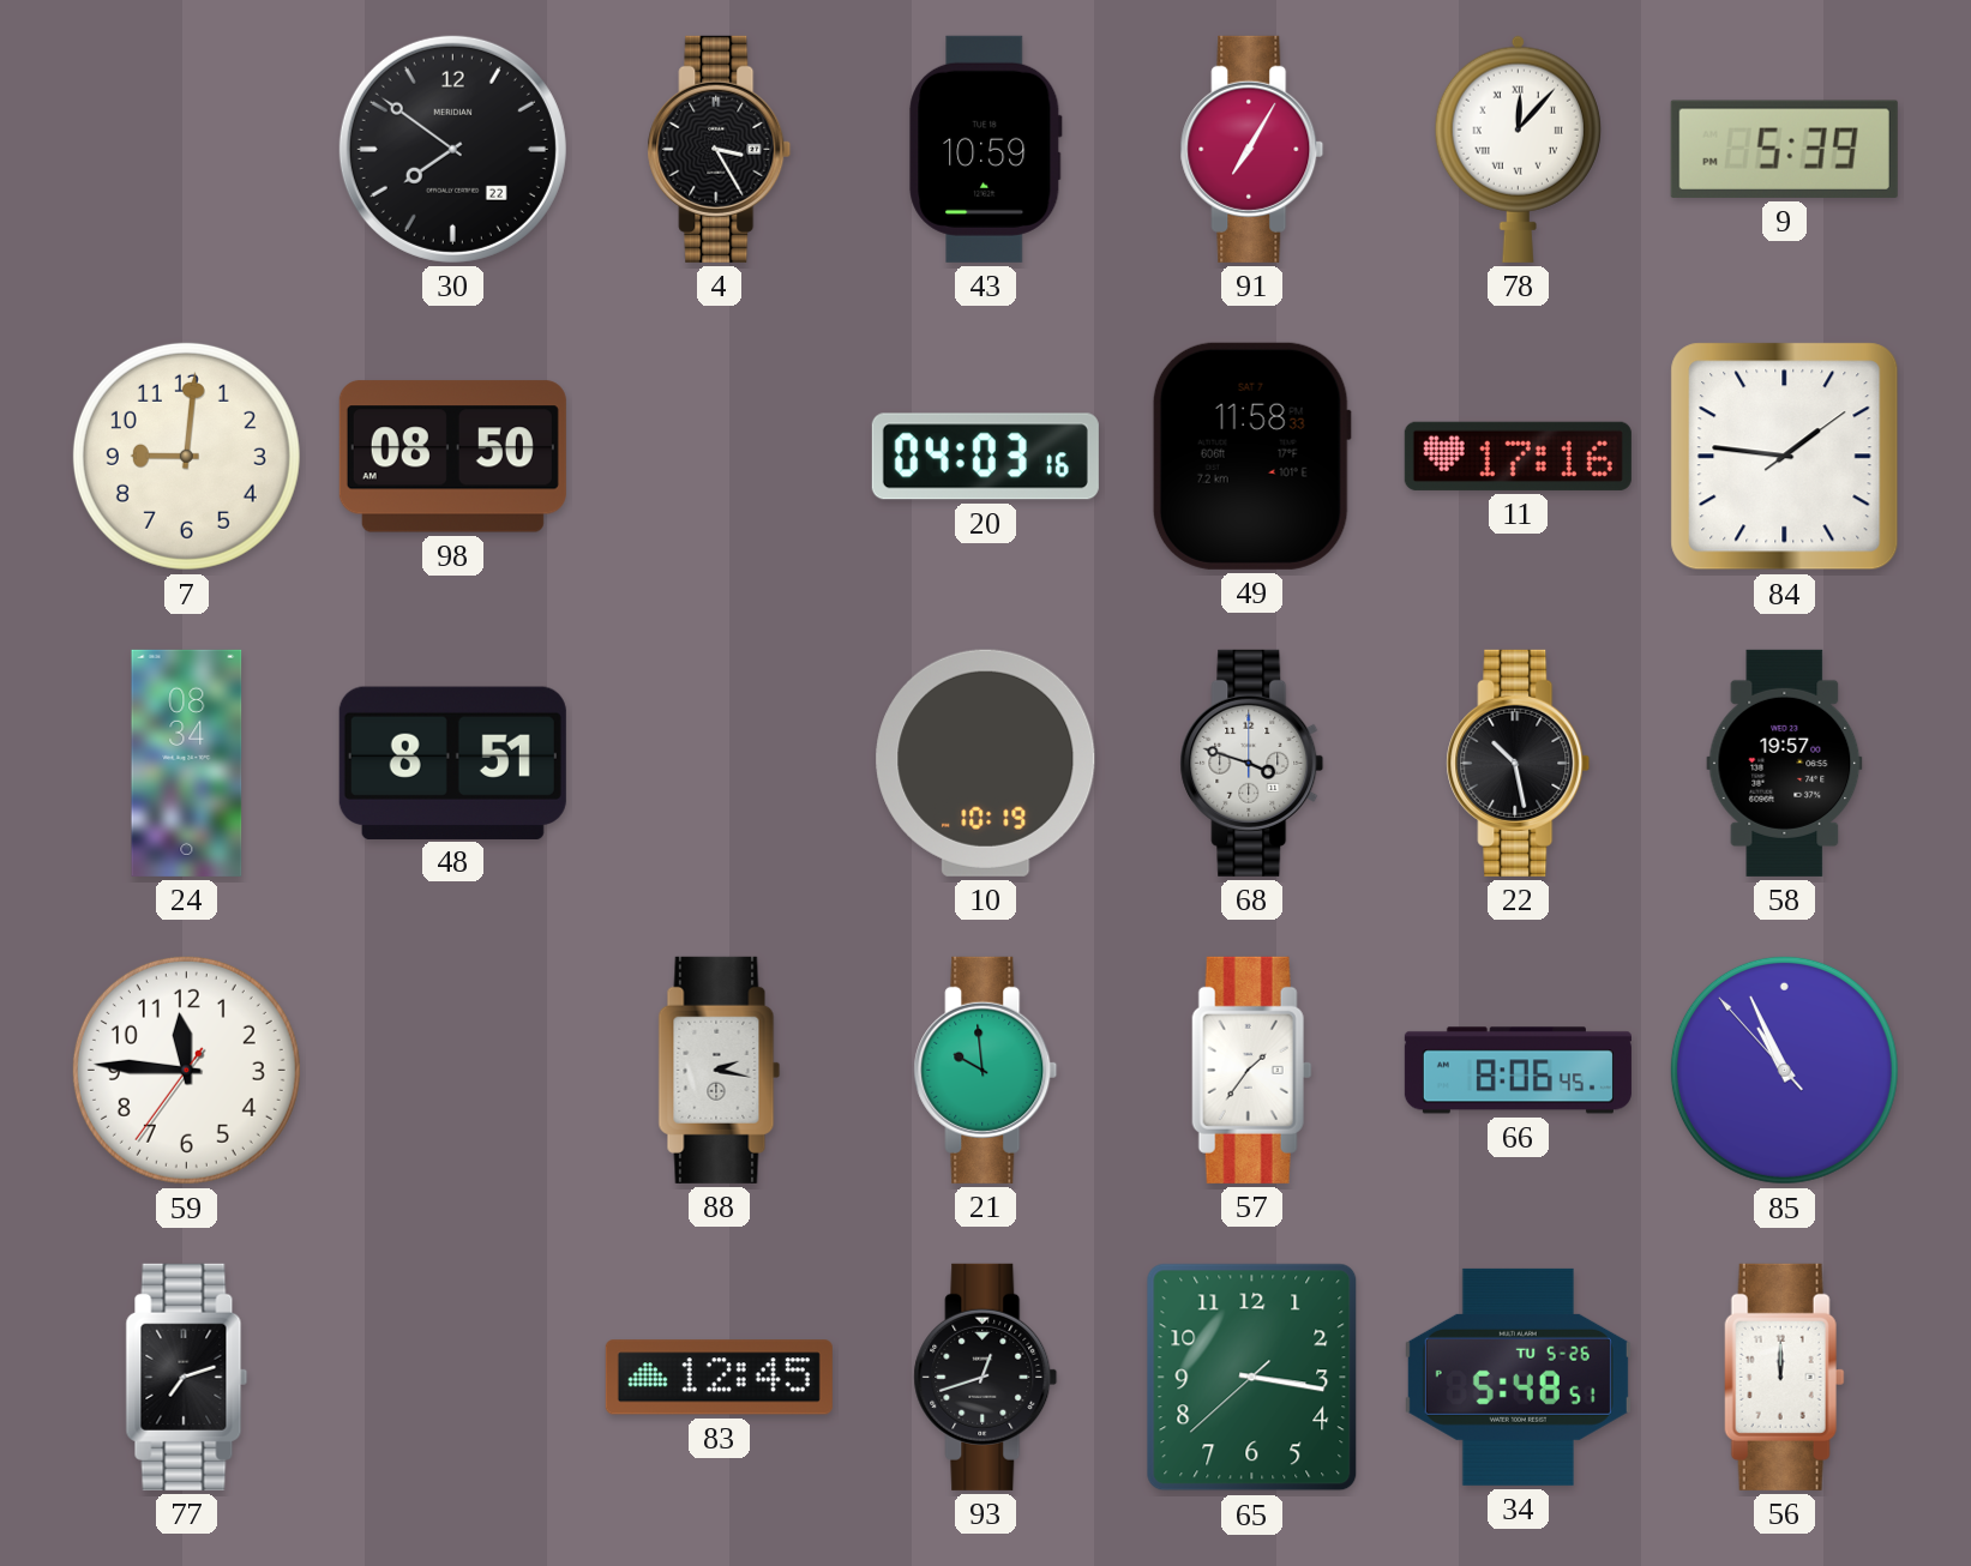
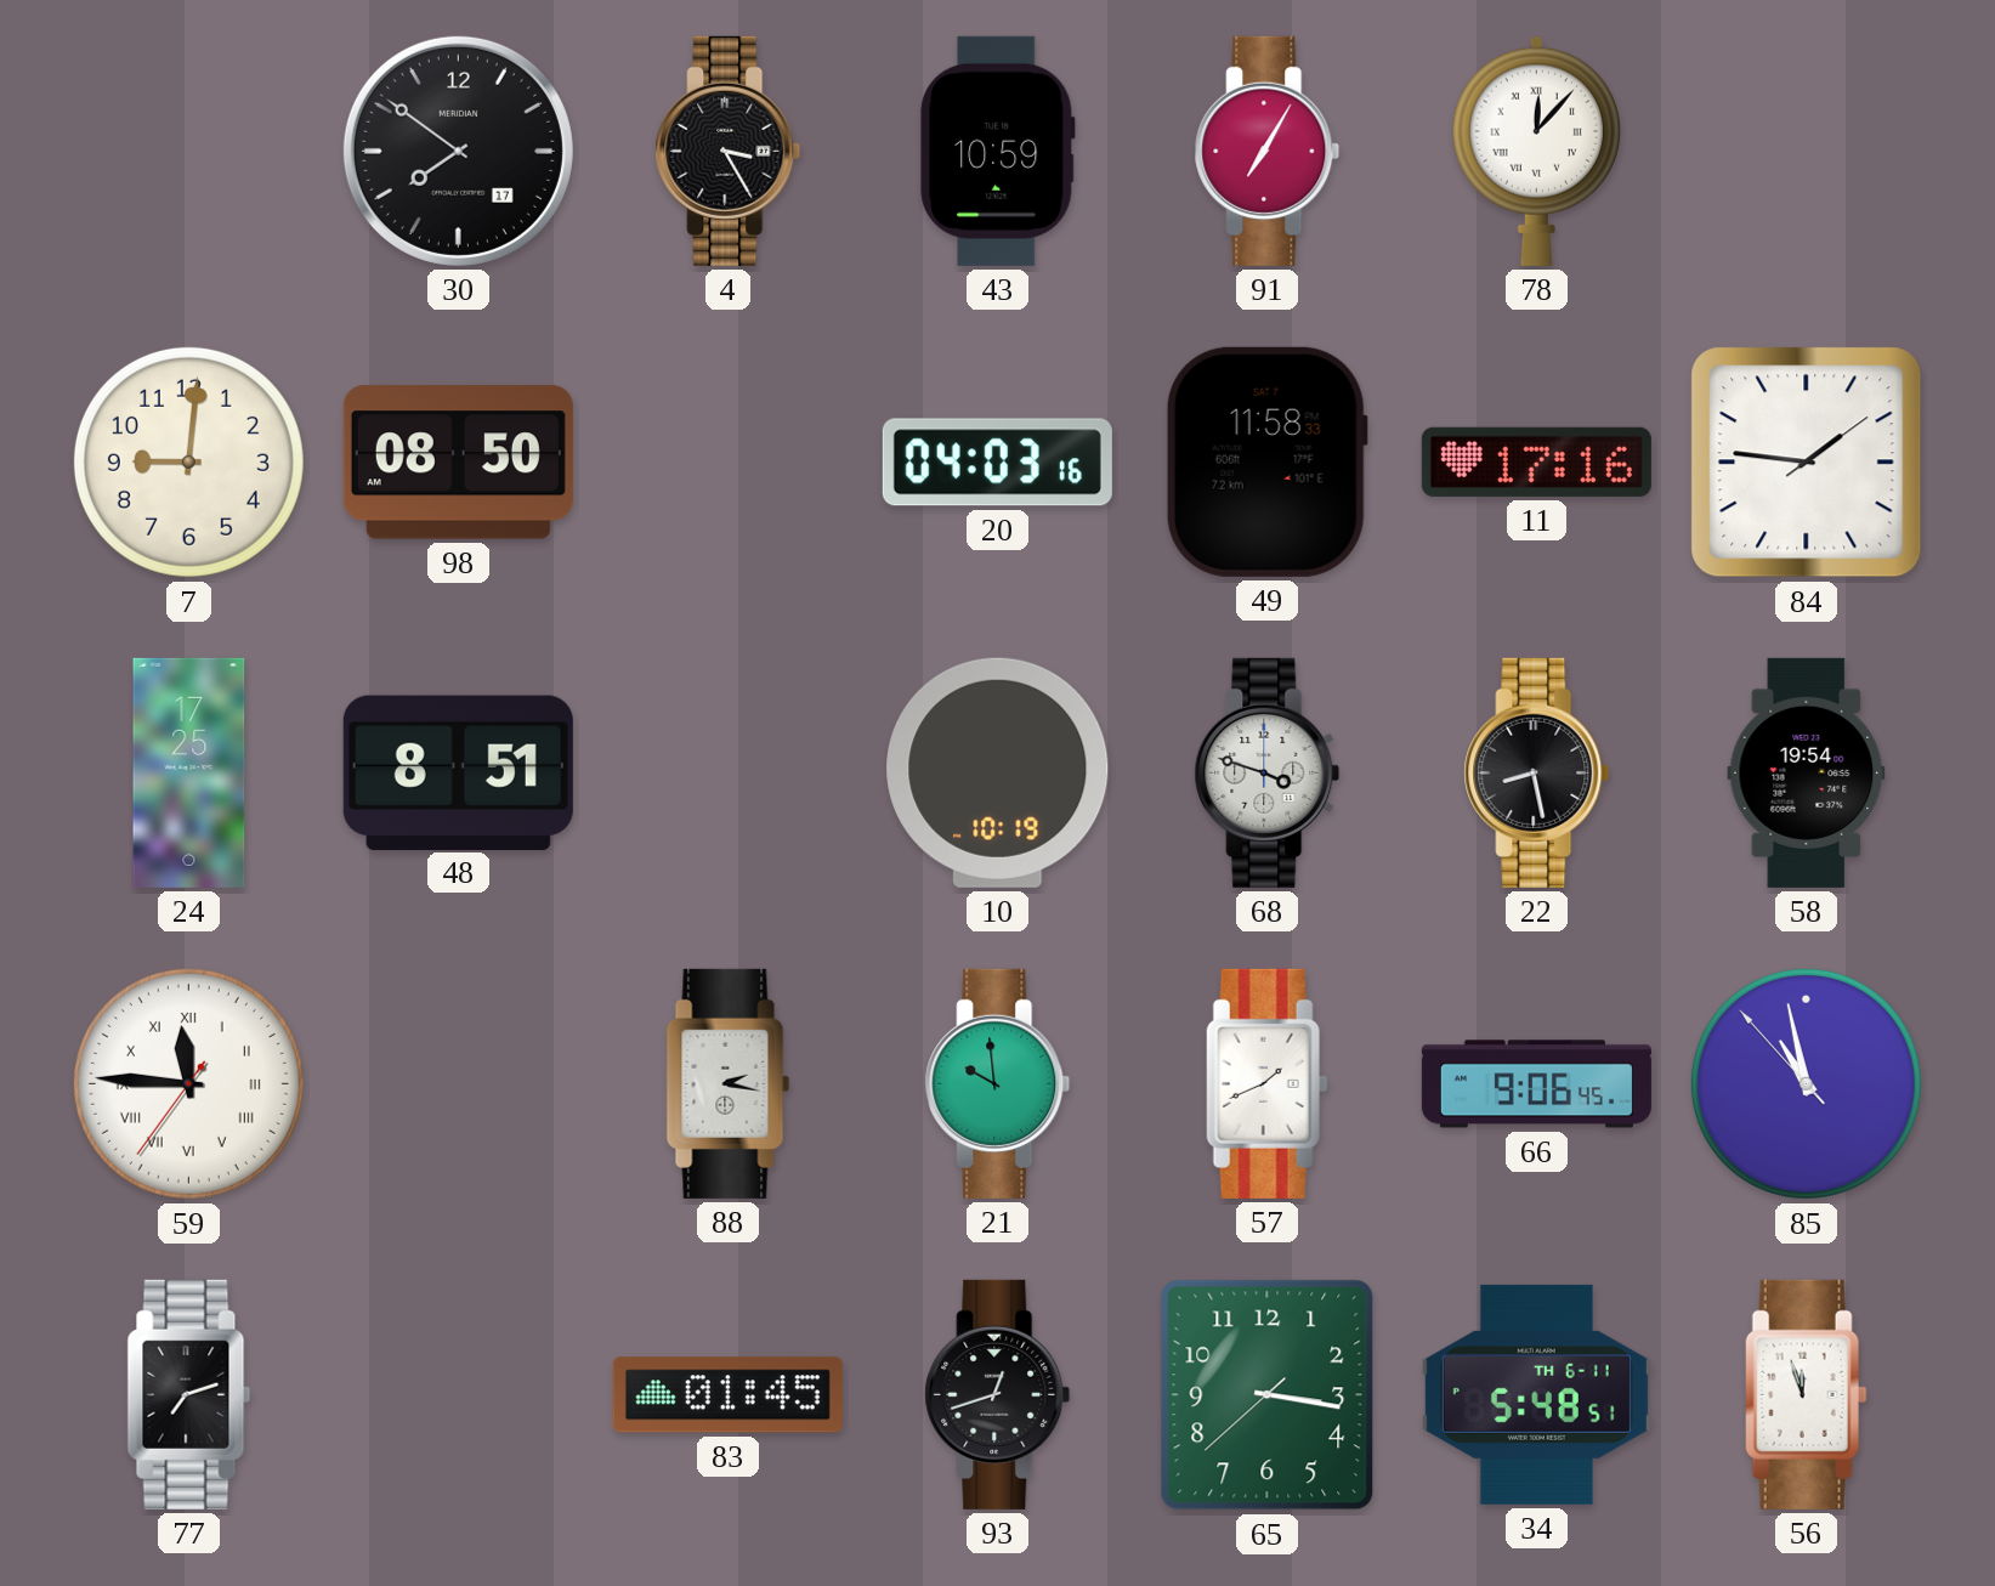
30 date: 22 -> 17 (458, 151)
9: 5:39 -> none (1784, 149)
24: 08:34 -> 17:25 (189, 772)
22: 10:28 -> 8:28 (1537, 772)
58: 19:57 -> 19:54 (1807, 772)
59 numerals: Arabic -> Roman (188, 1083)
57: 1:36 -> 1:41 (1266, 1083)
66: 8:06 -> 9:06 (1536, 1084)
85: 10:55 -> 10:57 (1806, 1083)
83: 12:45 -> 01:45 (727, 1395)
34 date: TU 5-26 -> TH 6-11 (1536, 1394)
56: 12:00 -> 11:57 (1806, 1394)
